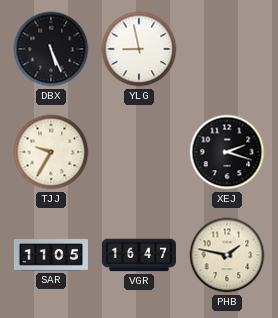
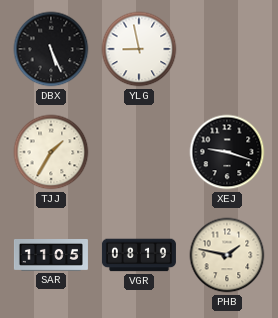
TJJ: 9:35 -> 1:35 (51, 152)
XEJ: 2:18 -> 9:18 (227, 152)
VGR: 16:47 -> 08:19 (139, 255)
